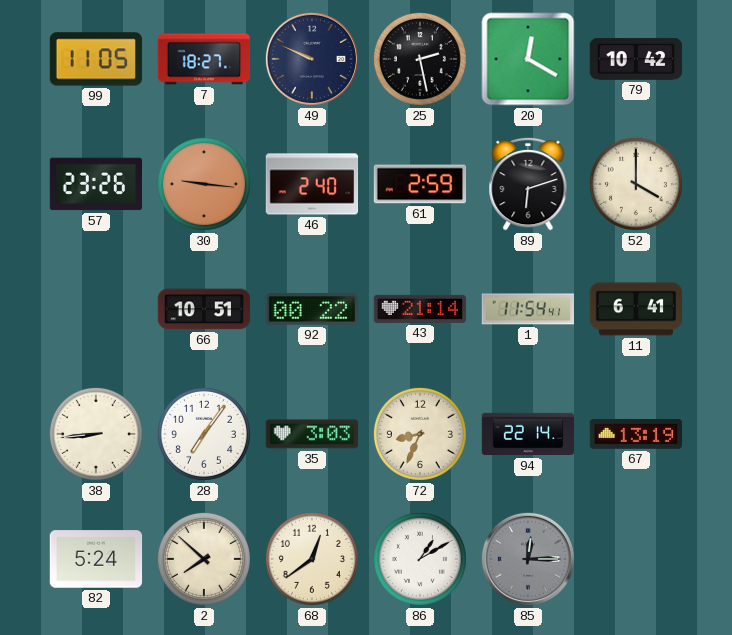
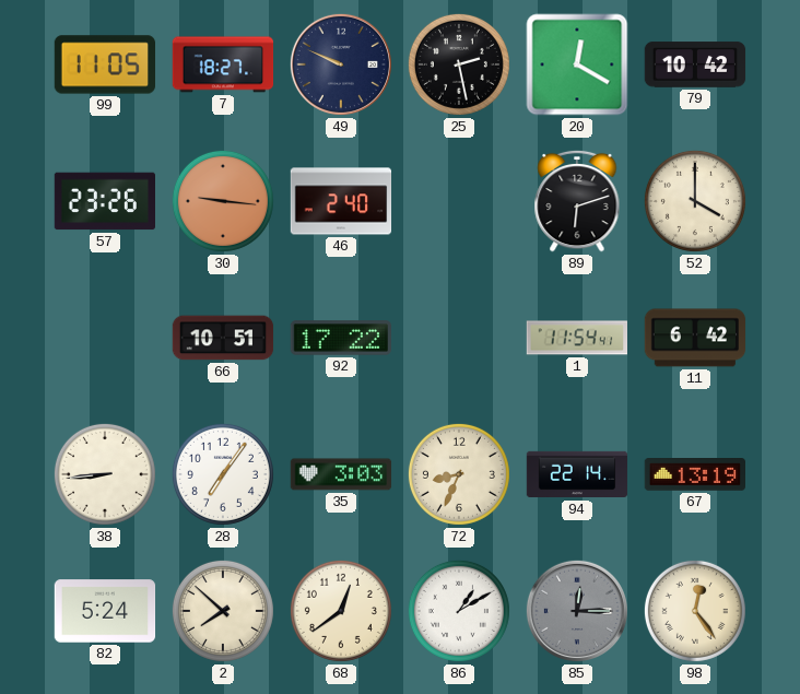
61: 2:59 -> none (420, 184)
92: 00:22 -> 17:22 (340, 338)
43: 21:14 -> none (420, 309)
11: 6:41 -> 6:42 (695, 338)
98: none -> 12:24 (695, 611)
